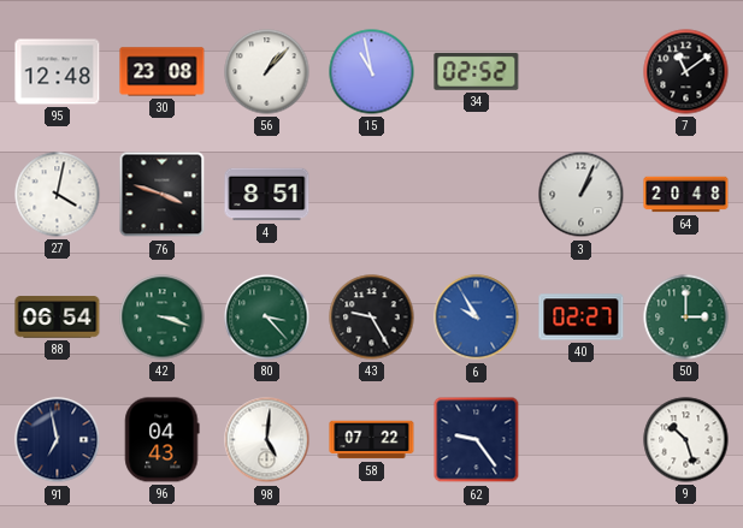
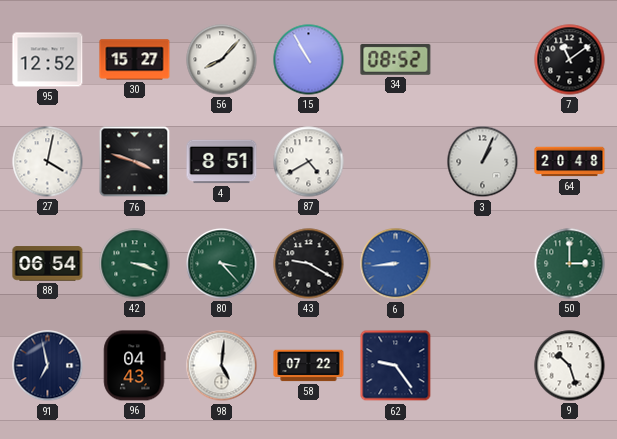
95: 12:48 -> 12:52 (48, 60)
30: 23:08 -> 15:27 (135, 60)
56: 1:07 -> 8:07 (222, 60)
15: 10:58 -> 10:55 (309, 60)
34: 02:52 -> 08:52 (396, 59)
87: none -> 4:40 (309, 162)
43: 9:25 -> 9:20 (309, 264)
6: 9:55 -> 8:44 (396, 264)
40: 02:27 -> none (582, 318)
